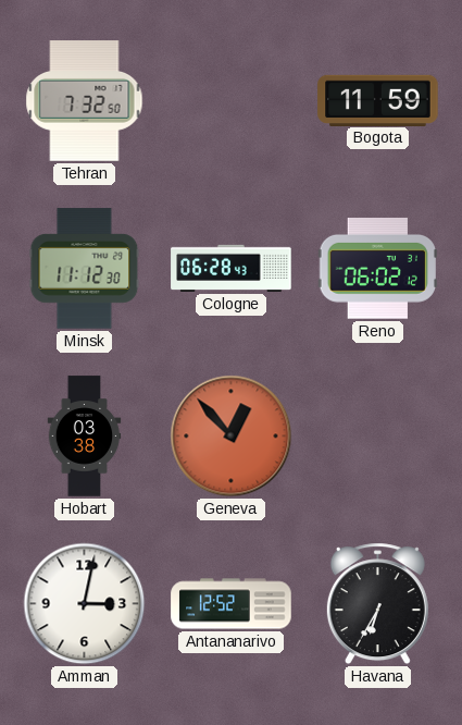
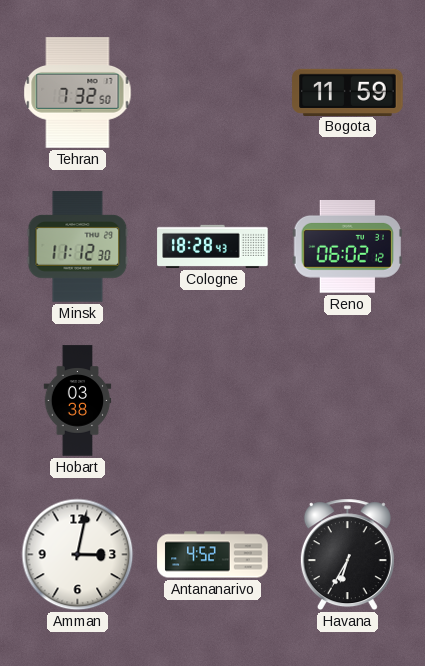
Cologne: 06:28 -> 18:28 (213, 246)
Geneva: 12:53 -> none (232, 437)
Antananarivo: 12:52 -> 4:52 (213, 555)
